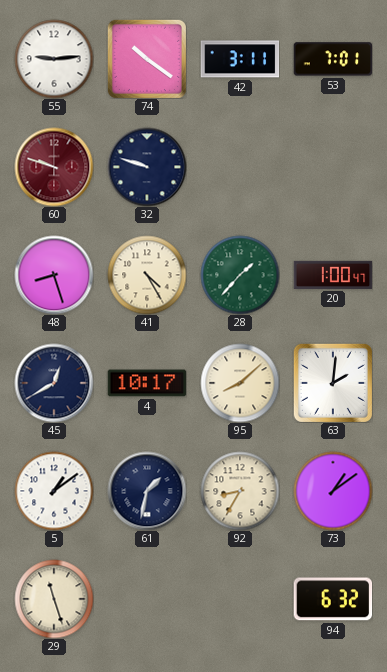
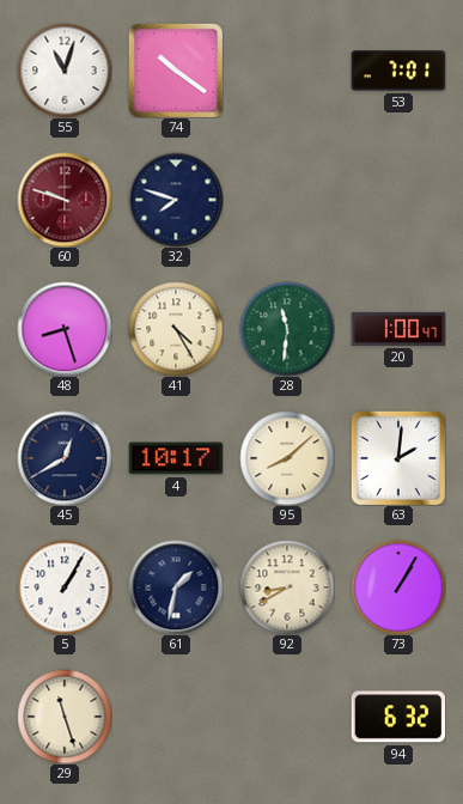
55: 9:14 -> 11:03 (65, 71)
42: 3:11 -> none (240, 59)
32: 9:48 -> 7:48 (176, 200)
28: 1:37 -> 11:31 (287, 329)
5: 1:09 -> 1:05 (65, 587)
92: 8:35 -> 8:40 (287, 587)
73: 1:09 -> 1:05 (398, 587)
